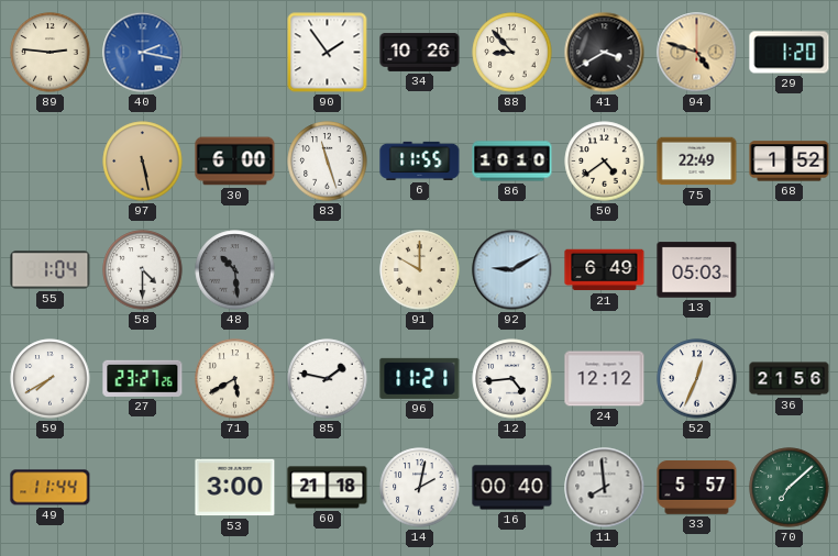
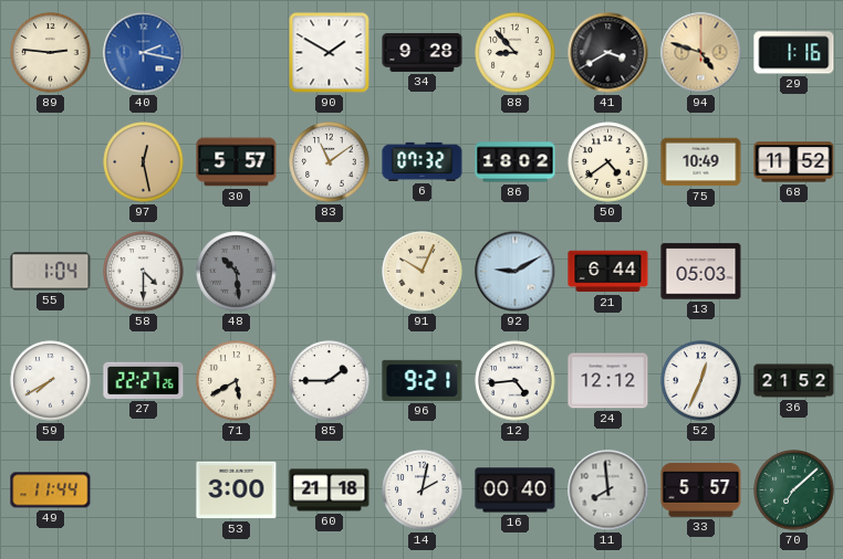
90: 1:54 -> 1:50 (330, 53)
34: 10:26 -> 9:28 (423, 52)
29: 1:20 -> 1:16 (794, 53)
97: 5:28 -> 12:28 (144, 162)
30: 6:00 -> 5:57 (237, 162)
83: 11:27 -> 11:09 (330, 162)
6: 11:55 -> 07:32 (423, 161)
86: 10:10 -> 18:02 (516, 162)
75: 22:49 -> 10:49 (701, 162)
68: 1:52 -> 11:52 (794, 162)
91: 10:00 -> 10:04 (423, 272)
21: 6:49 -> 6:44 (608, 272)
27: 23:27 -> 22:27 (144, 380)
85: 1:47 -> 1:45 (330, 381)
96: 11:21 -> 9:21 (423, 380)
36: 21:56 -> 21:52 (794, 381)
